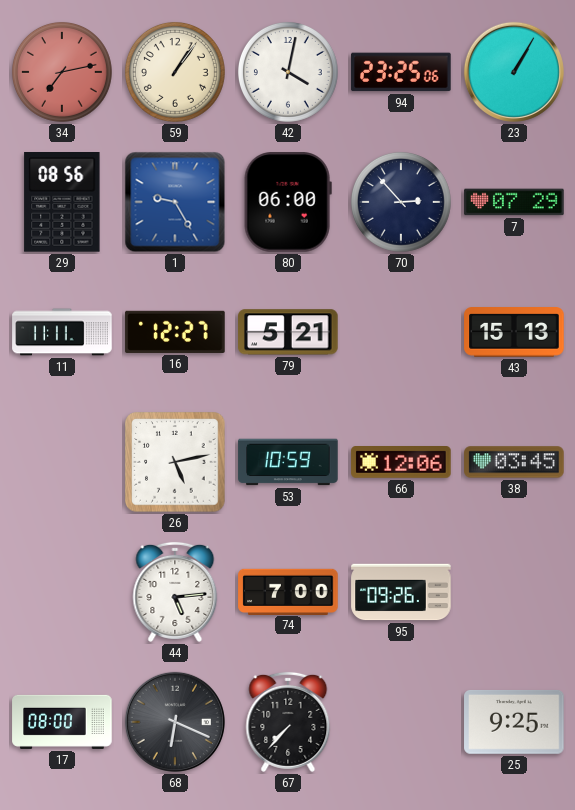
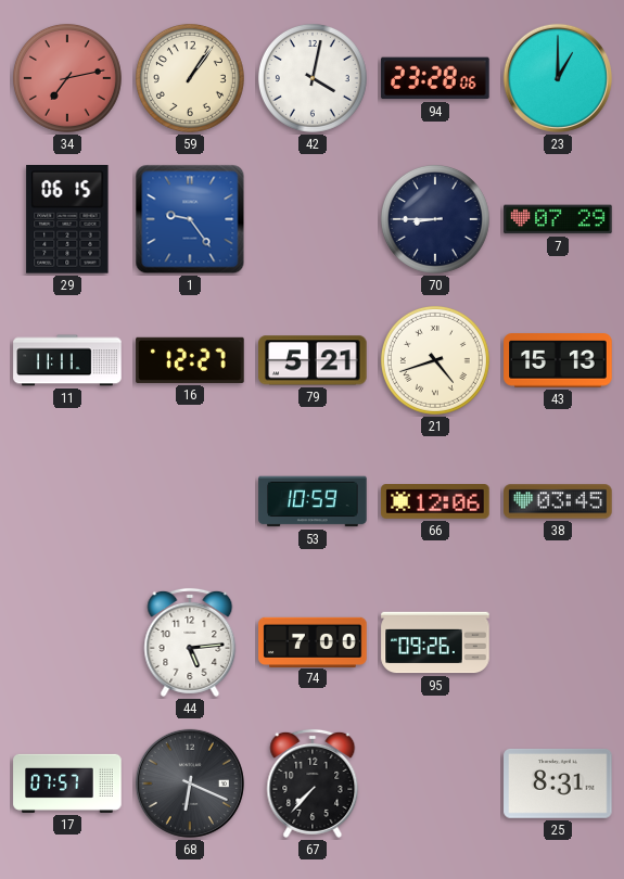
94: 23:25 -> 23:28 (435, 78)
23: 1:05 -> 1:00 (558, 78)
29: 08:56 -> 06:15 (67, 220)
1: 9:25 -> 9:24 (190, 219)
80: 06:00 -> none (288, 202)
70: 2:53 -> 8:45 (435, 219)
21: none -> 4:42 (435, 360)
26: 5:13 -> none (175, 462)
17: 08:00 -> 07:57 (67, 784)
25: 9:25 -> 8:31 (558, 784)
